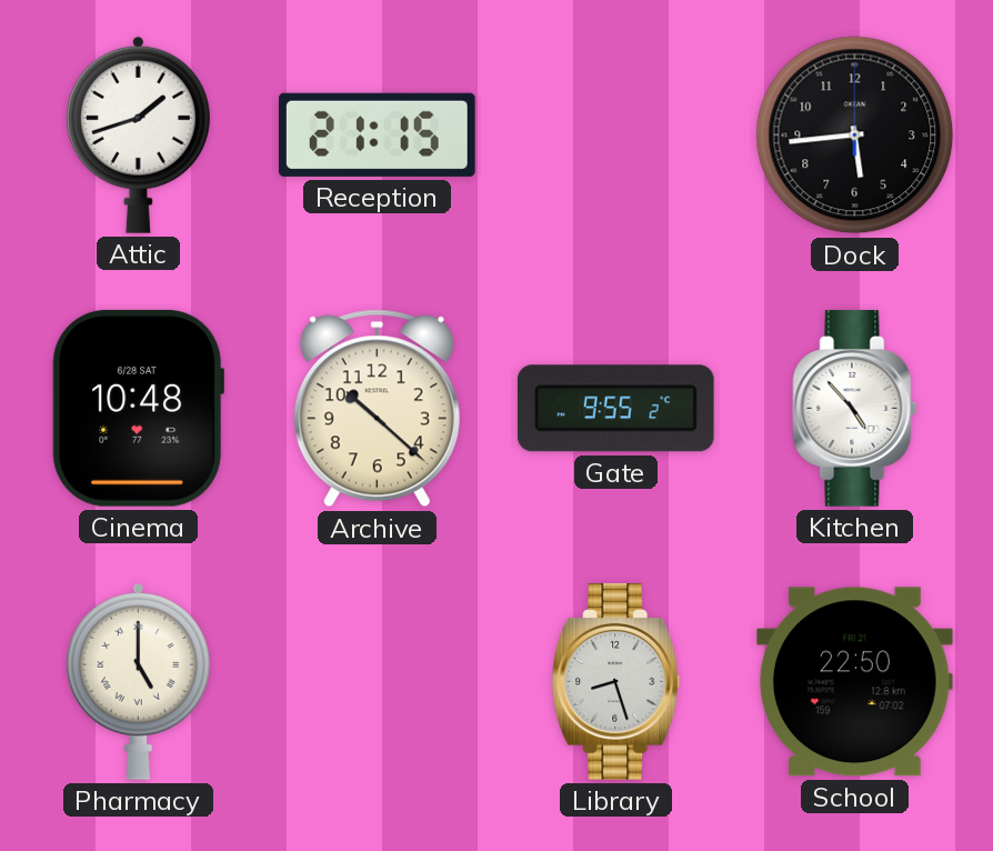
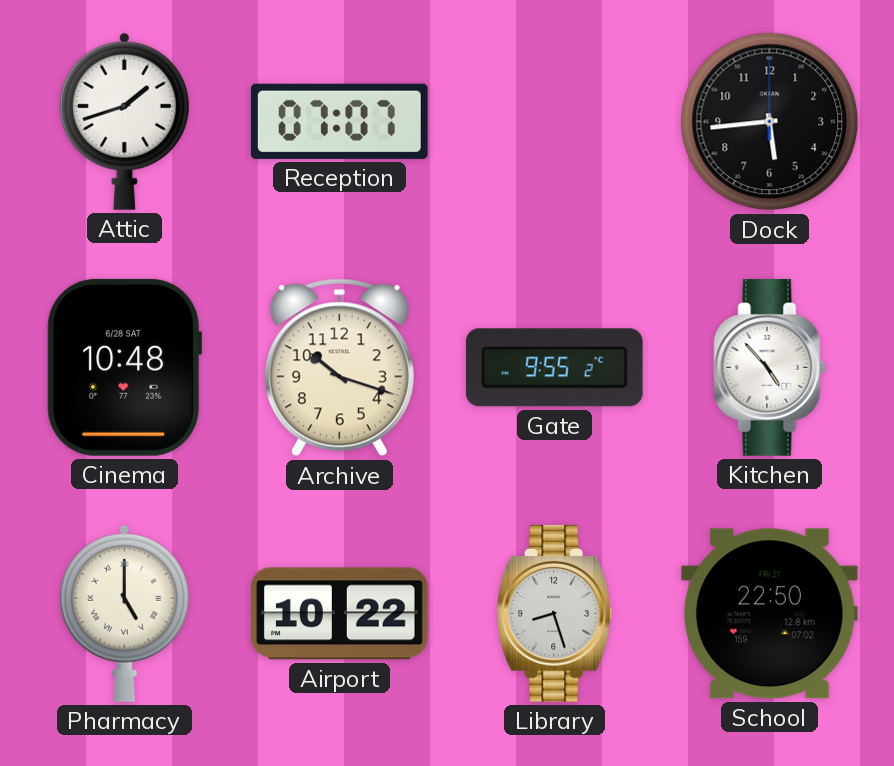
Reception: 21:15 -> 07:07 (339, 121)
Archive: 10:22 -> 10:18 (339, 368)
Airport: none -> 10:22 (340, 614)
